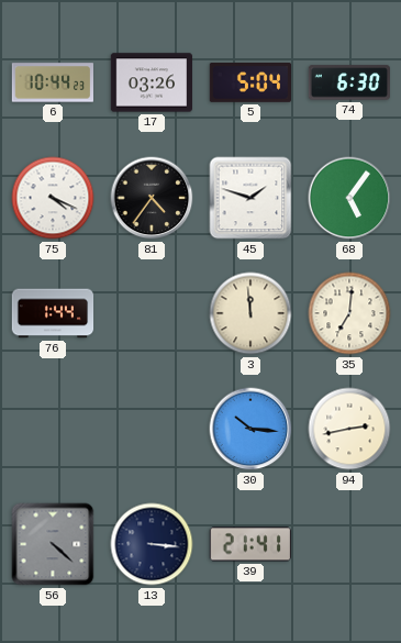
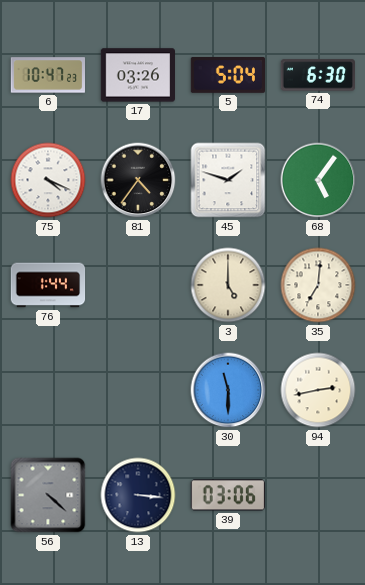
6: 10:44 -> 10:47 (47, 75)
3: 11:59 -> 5:00 (228, 285)
30: 10:16 -> 11:30 (228, 390)
39: 21:41 -> 03:06 (227, 495)
